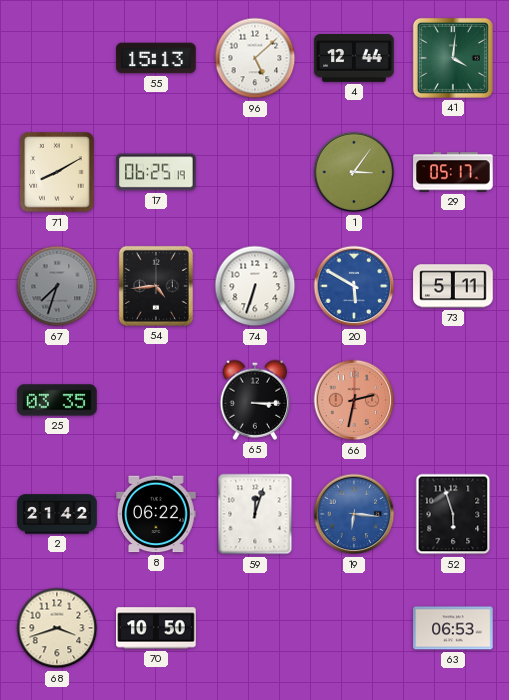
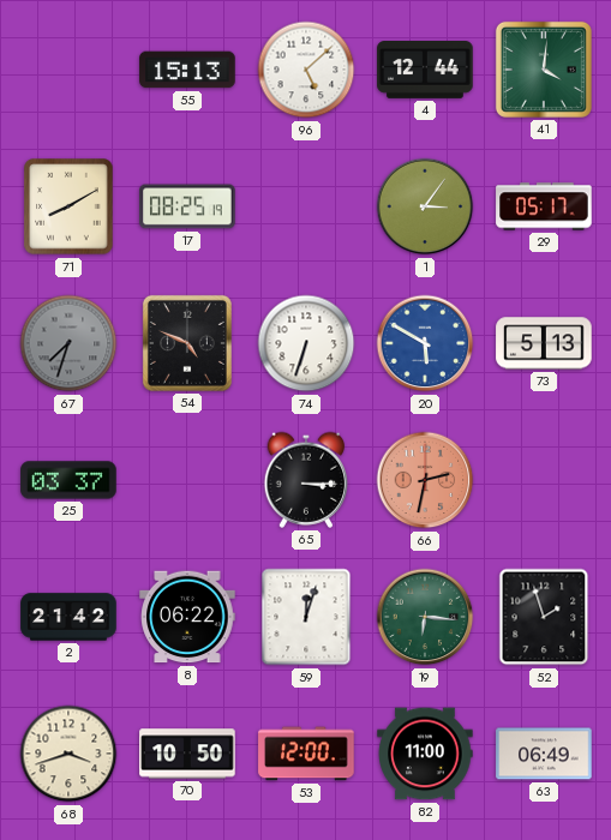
17: 06:25 -> 08:25 (187, 206)
54: 4:44 -> 4:49 (187, 343)
73: 5:11 -> 5:13 (544, 343)
25: 03:35 -> 03:37 (68, 480)
19 dial: blue -> green (425, 617)
52: 5:57 -> 1:57 (544, 617)
53: none -> 12:00 (306, 754)
82: none -> 11:00 (425, 754)
63: 06:53 -> 06:49 (544, 754)
